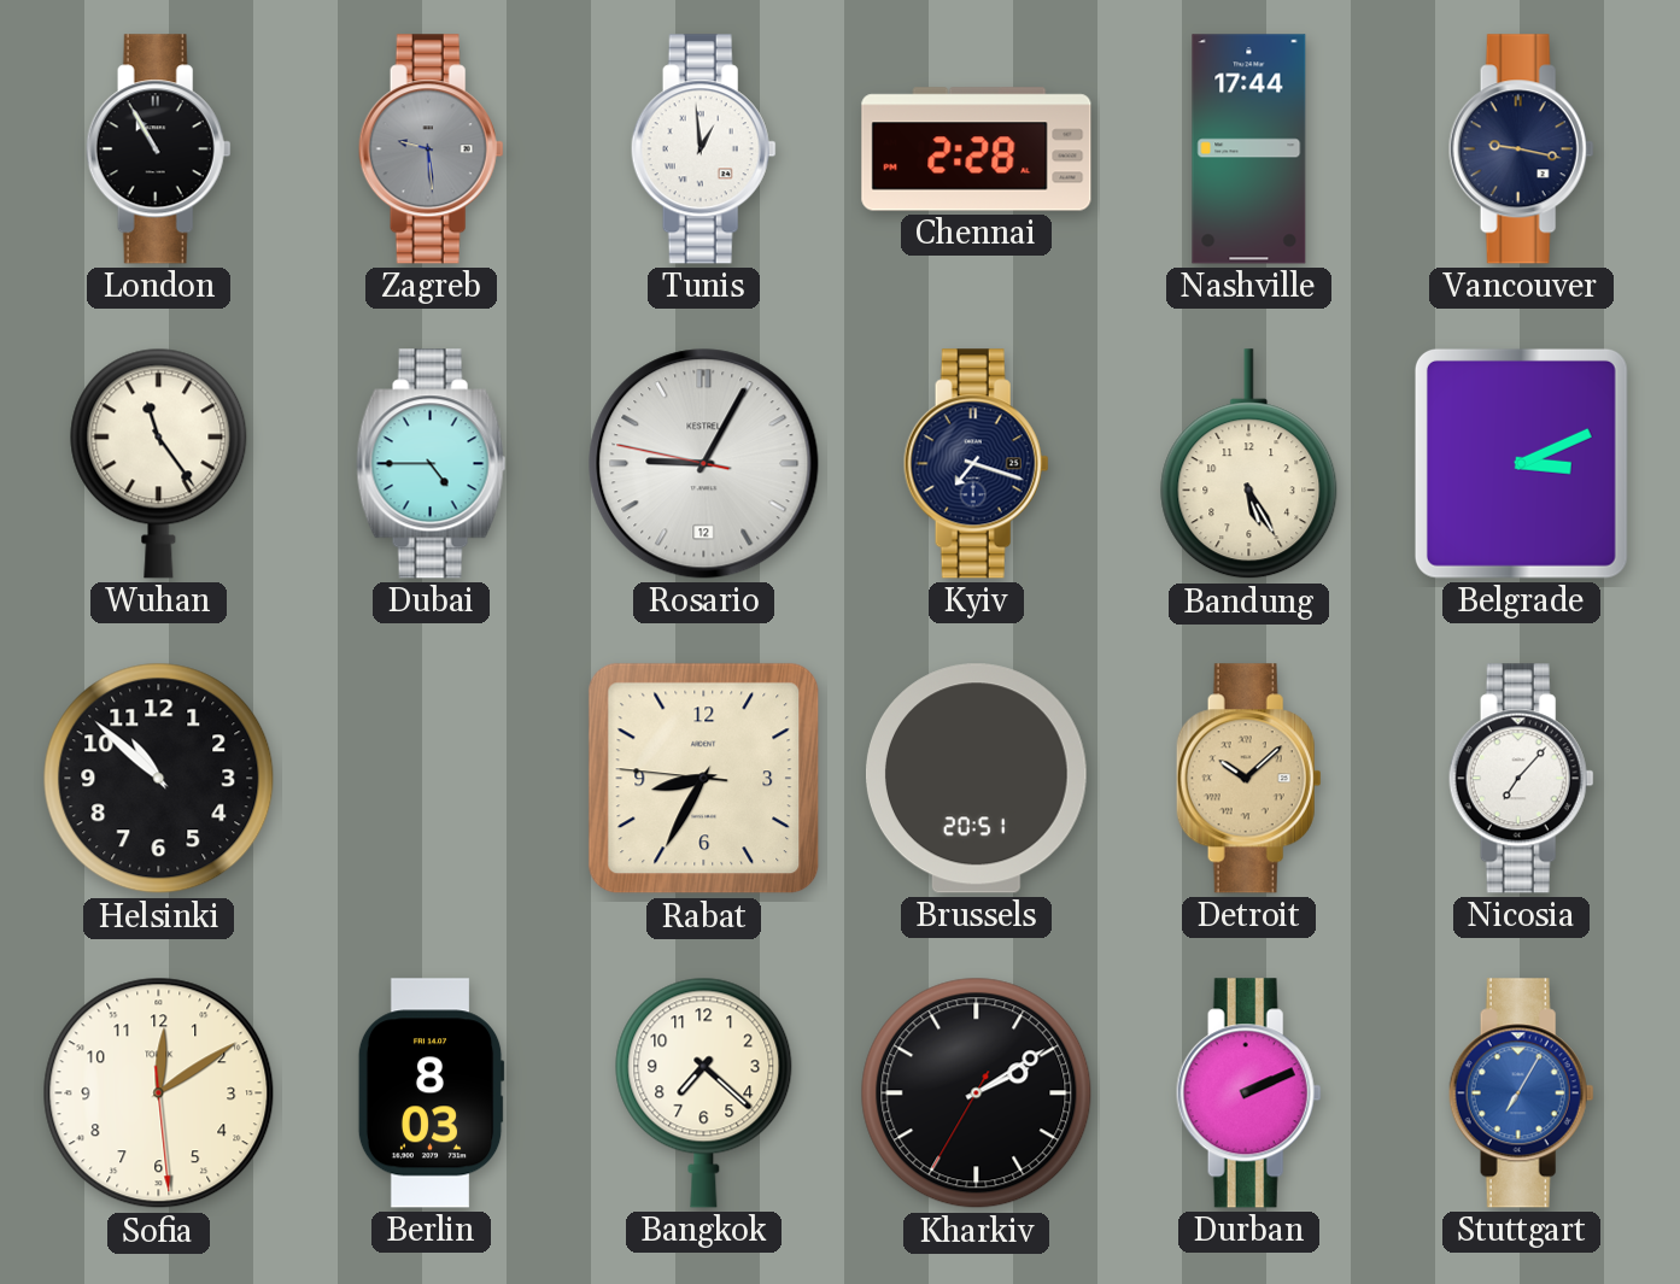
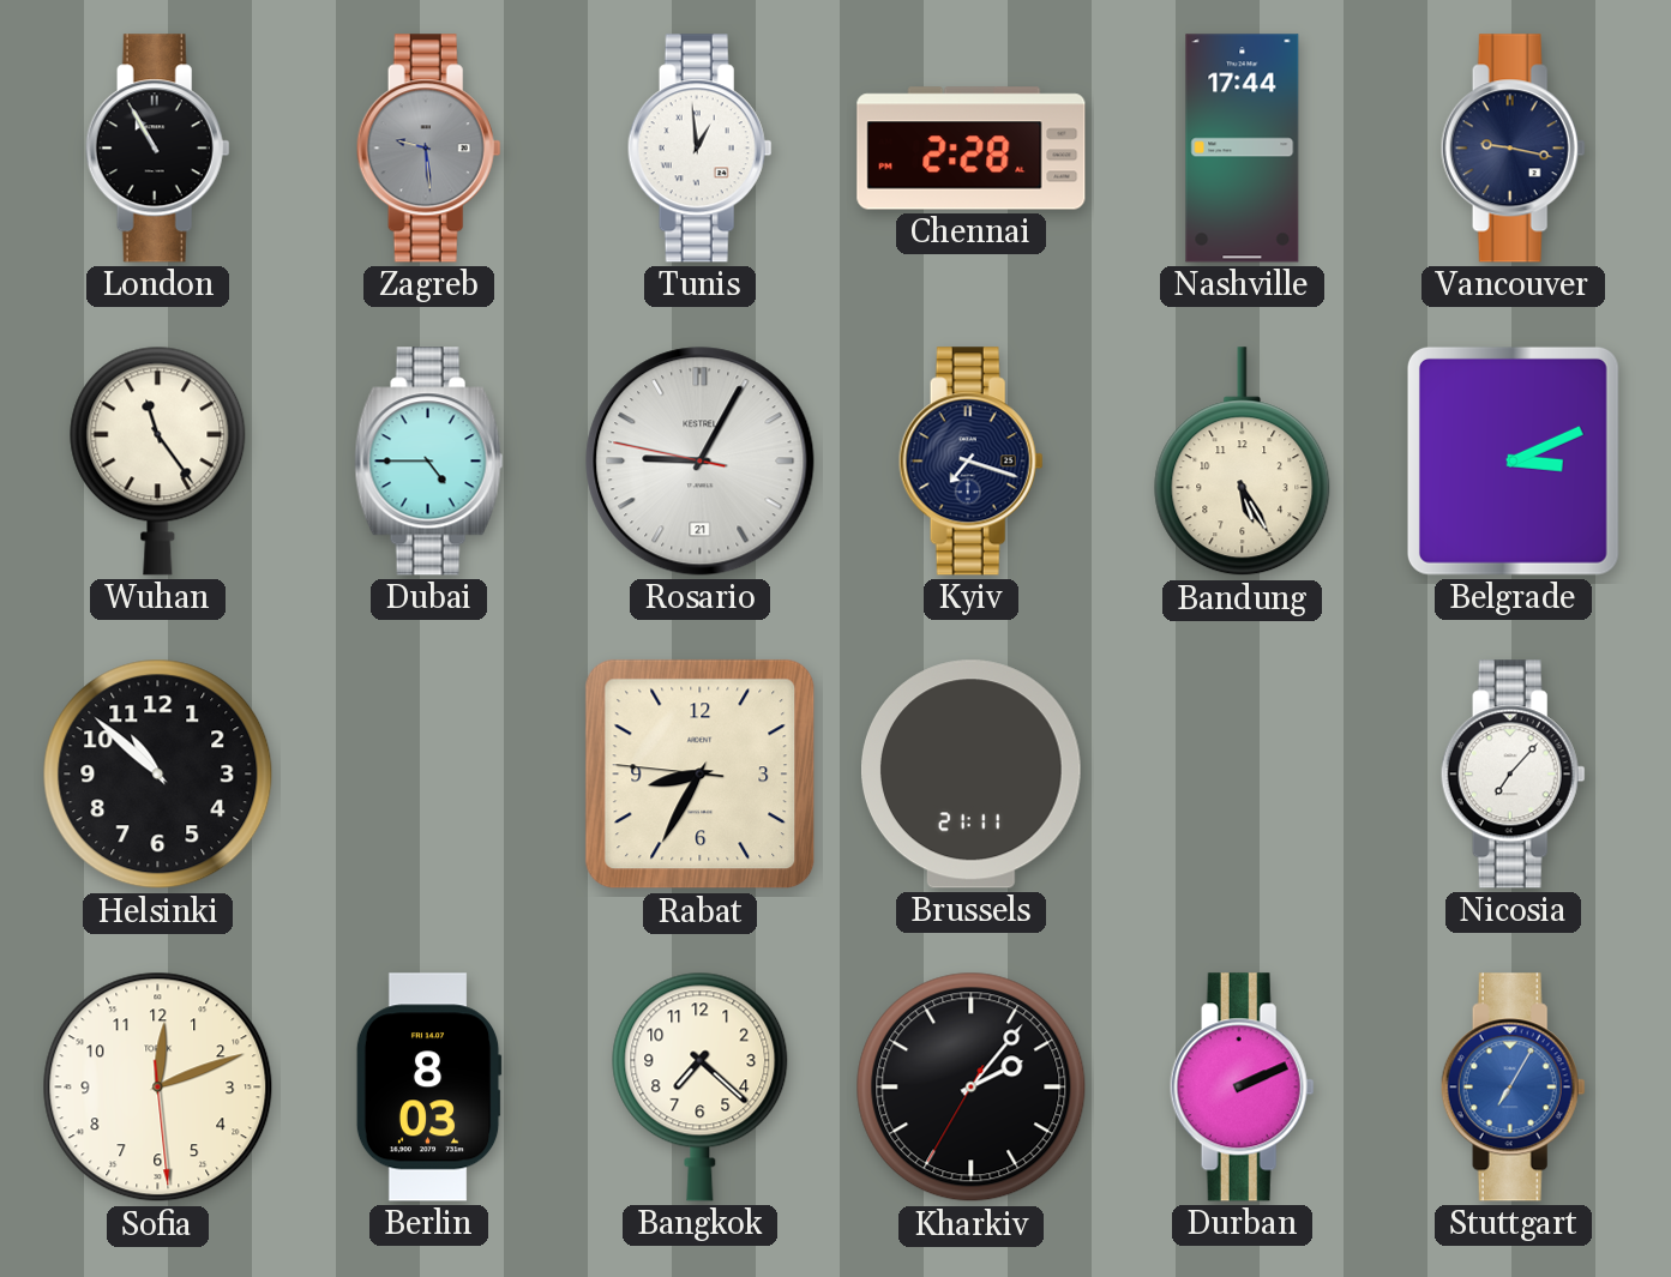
Rosario date: 12 -> 21 (701, 462)
Brussels: 20:51 -> 21:11 (970, 775)
Detroit: 10:08 -> none (1248, 779)
Sofia: 12:09 -> 12:11 (158, 1088)
Kharkiv: 2:09 -> 2:06 (972, 1088)
